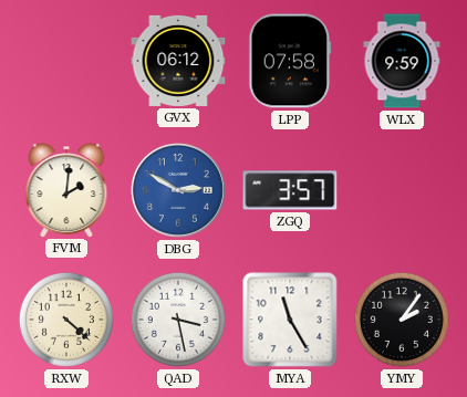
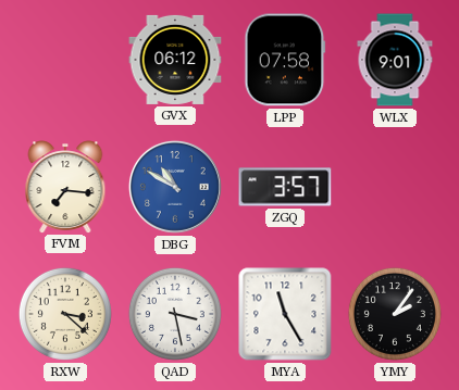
WLX: 9:59 -> 9:01 (395, 60)
FVM: 2:01 -> 7:16 (65, 187)
DBG: 2:50 -> 10:50 (175, 187)
RXW: 4:22 -> 3:22 (65, 314)
